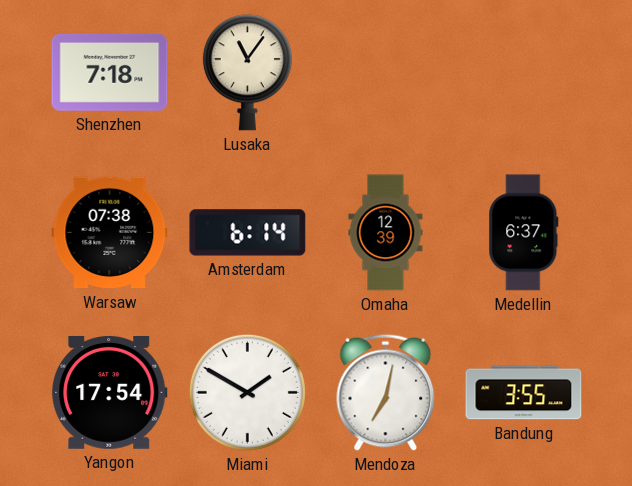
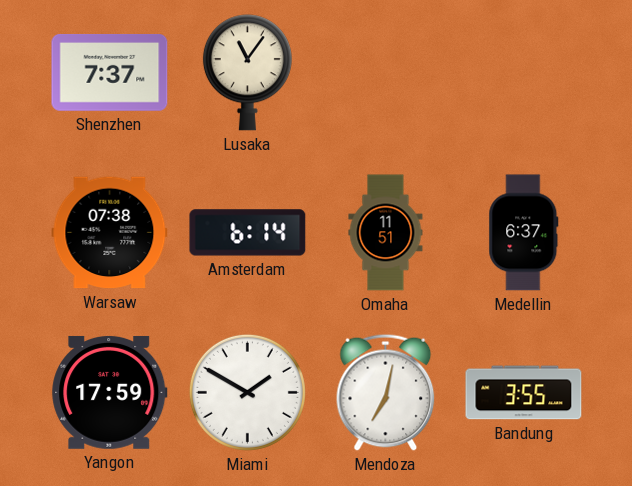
Shenzhen: 7:18 -> 7:37 (110, 73)
Omaha: 12:39 -> 11:51 (386, 233)
Yangon: 17:54 -> 17:59 (110, 392)
